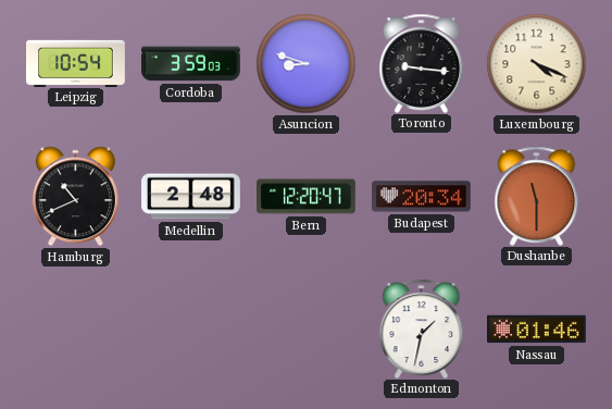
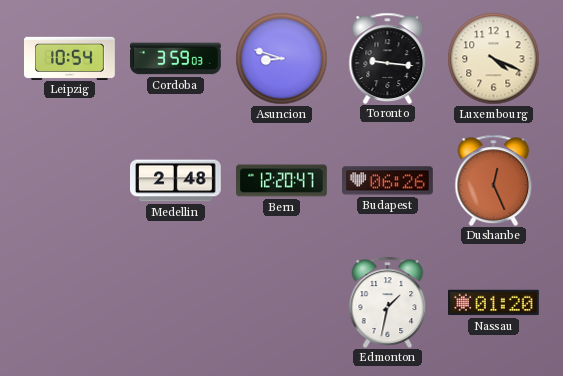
Hamburg: 10:41 -> none (75, 197)
Budapest: 20:34 -> 06:26 (388, 181)
Dushanbe: 11:30 -> 12:26 (494, 180)
Nassau: 01:46 -> 01:20 (494, 303)
